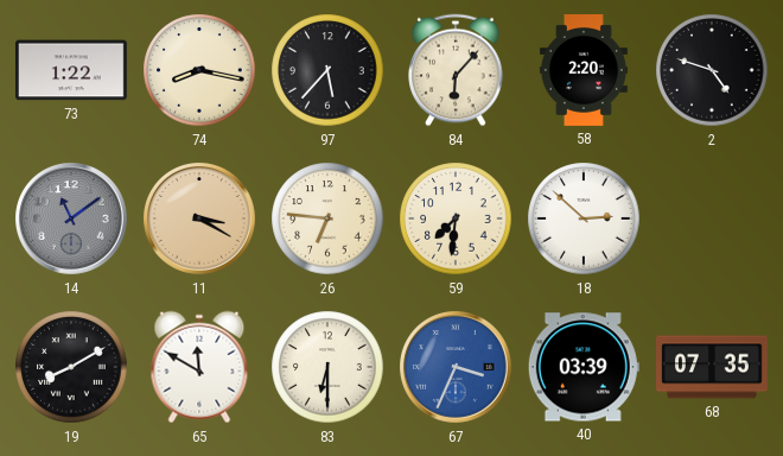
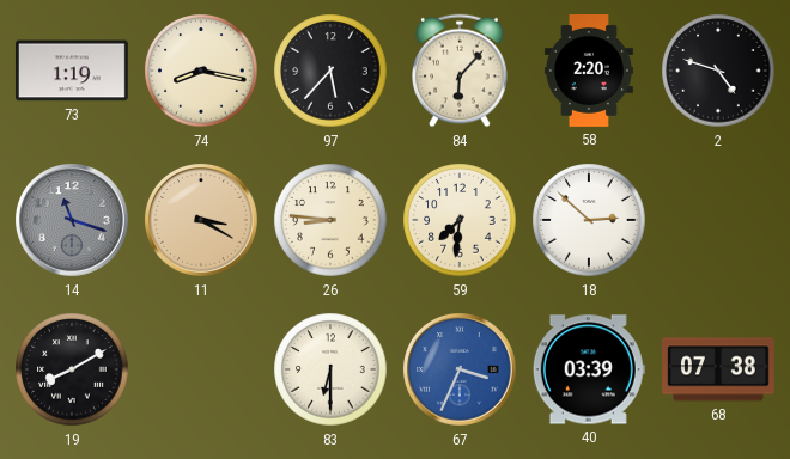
73: 1:22 -> 1:19 (72, 71)
14: 11:09 -> 11:18 (73, 221)
26: 6:46 -> 8:46 (330, 220)
65: 11:50 -> none (199, 367)
68: 07:35 -> 07:38 (719, 369)
